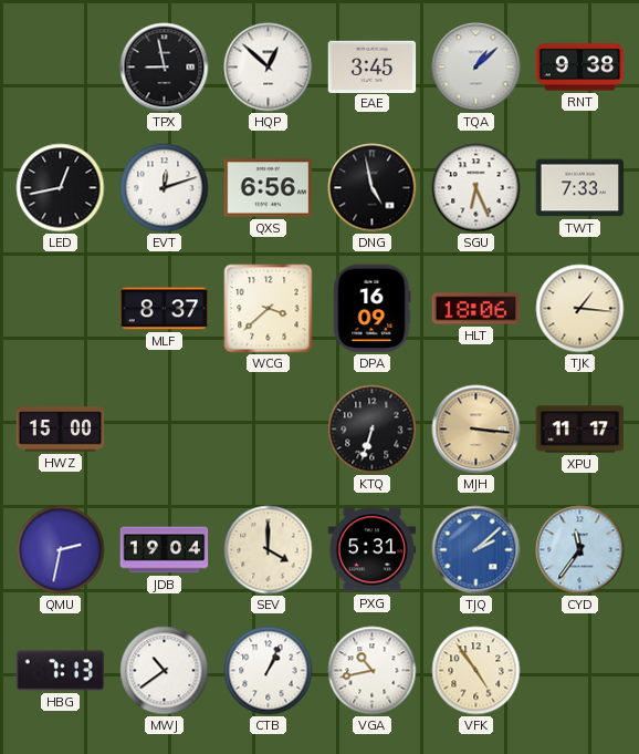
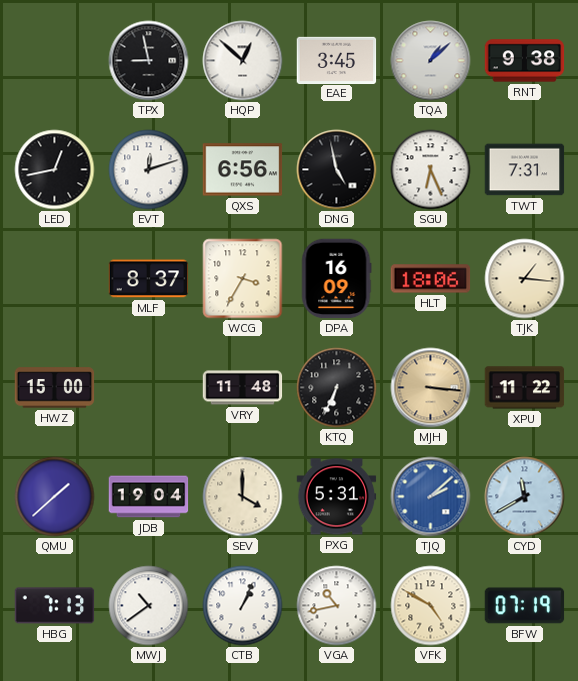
TWT: 7:33 -> 7:31 (525, 170)
WCG: 3:38 -> 3:35 (243, 279)
VRY: none -> 11:48 (243, 388)
KTQ: 6:33 -> 6:34 (337, 388)
XPU: 11:17 -> 11:22 (525, 388)
QMU: 2:32 -> 1:38 (55, 497)
CYD: 11:36 -> 11:40 (525, 497)
VFK: 4:54 -> 4:50 (431, 606)
BFW: none -> 07:19 (525, 606)
